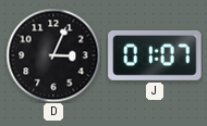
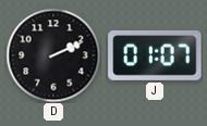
D: 3:04 -> 2:11 (53, 55)
